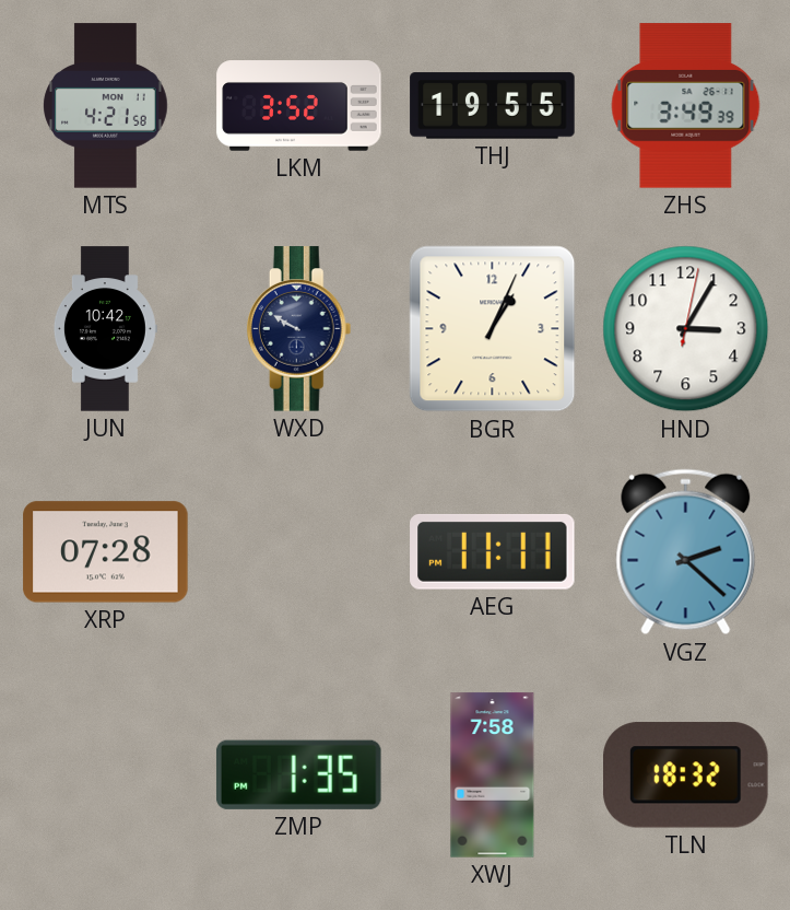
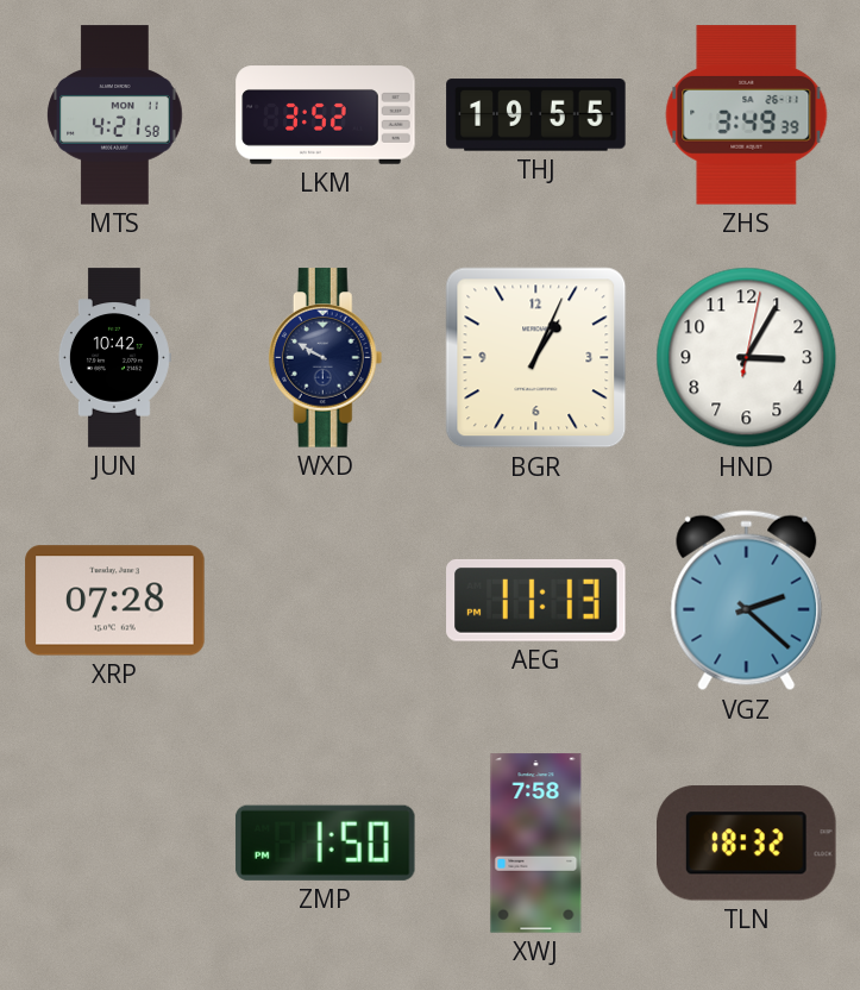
AEG: 11:11 -> 11:13 (536, 600)
ZMP: 1:35 -> 1:50 (325, 842)
